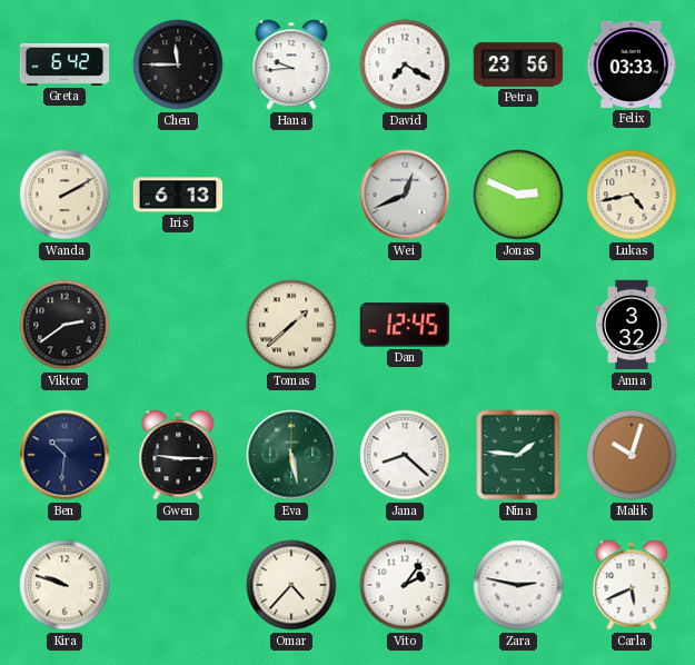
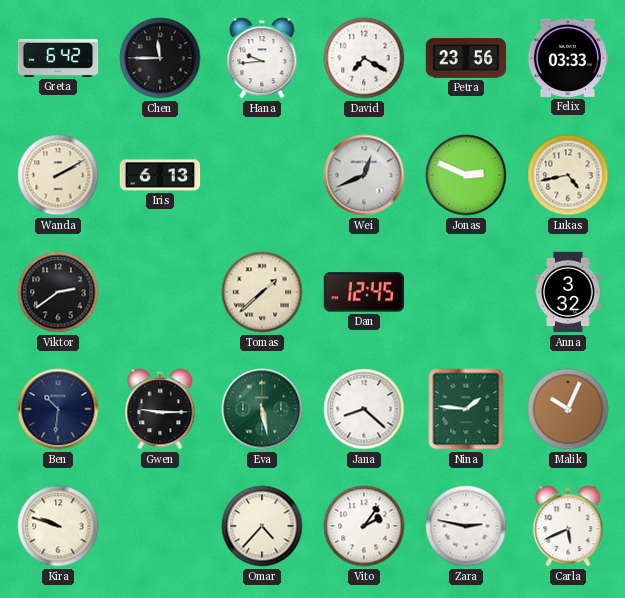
Malik: 10:03 -> 10:04 (568, 409)
